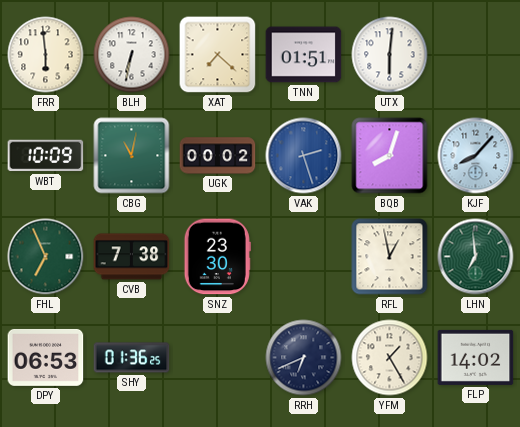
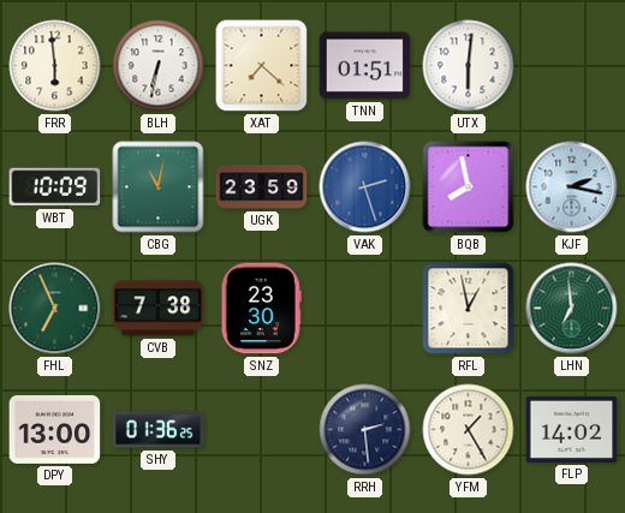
UGK: 00:02 -> 23:59 (262, 187)
BQB: 8:03 -> 7:58 (469, 187)
KJF: 8:07 -> 2:17 (572, 187)
DPY: 06:53 -> 13:00 (55, 429)
RRH: 6:41 -> 2:29 (365, 430)
